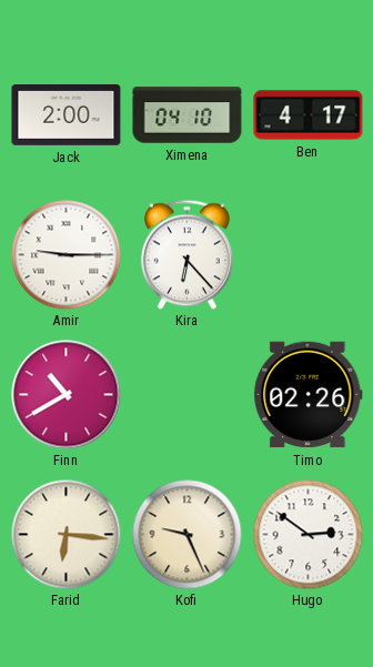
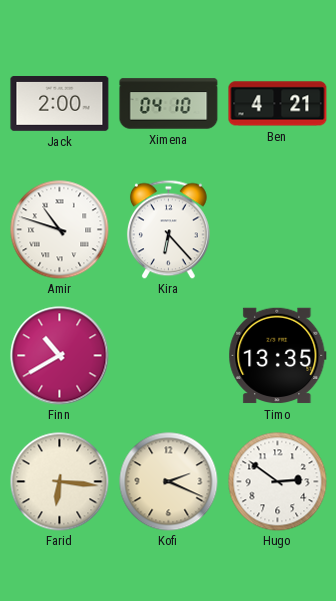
Ben: 4:17 -> 4:21 (278, 104)
Amir: 9:15 -> 10:48 (60, 230)
Timo: 02:26 -> 13:35 (278, 356)
Kofi: 9:26 -> 2:19 (169, 482)
